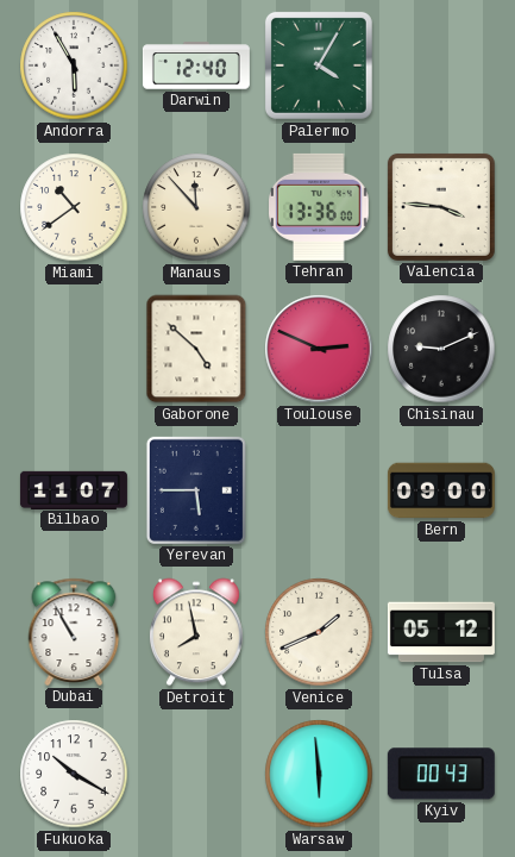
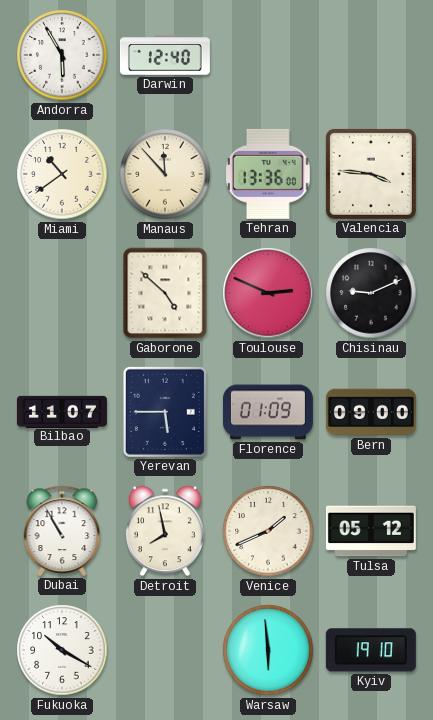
Palermo: 4:05 -> none (319, 65)
Florence: none -> 01:09 (268, 412)
Kyiv: 00:43 -> 19:10 (371, 650)
